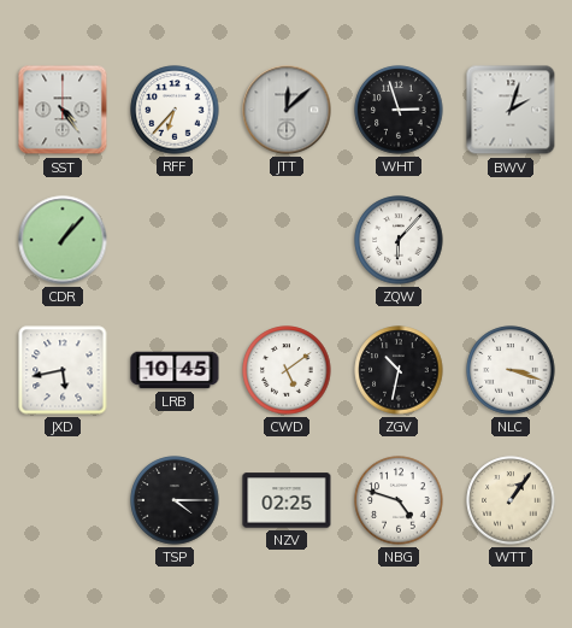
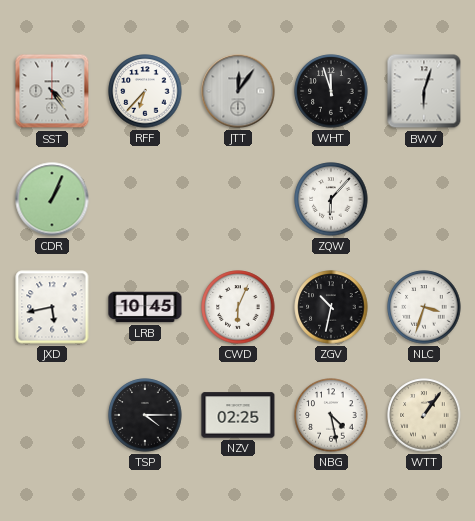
JTT: 12:08 -> 12:06 (238, 91)
WHT: 2:57 -> 11:57 (331, 91)
BWV: 2:03 -> 6:03 (424, 91)
CDR: 1:07 -> 1:04 (52, 199)
CWD: 5:09 -> 6:04 (238, 307)
NLC: 3:18 -> 3:33 (424, 307)
NBG: 4:48 -> 4:28 (331, 415)
